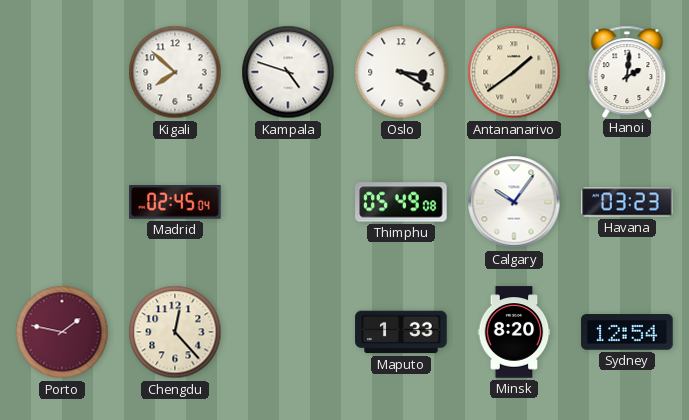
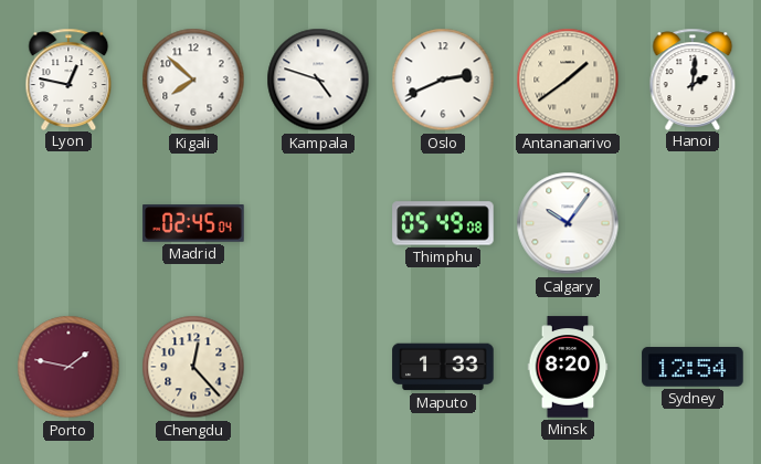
Lyon: none -> 12:47 (68, 78)
Oslo: 3:20 -> 2:41 (443, 80)
Havana: 03:23 -> none (627, 202)
